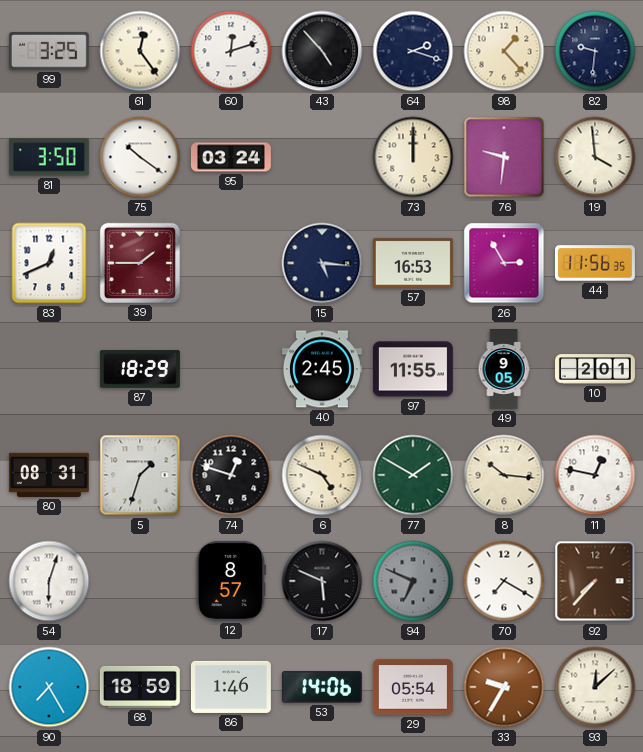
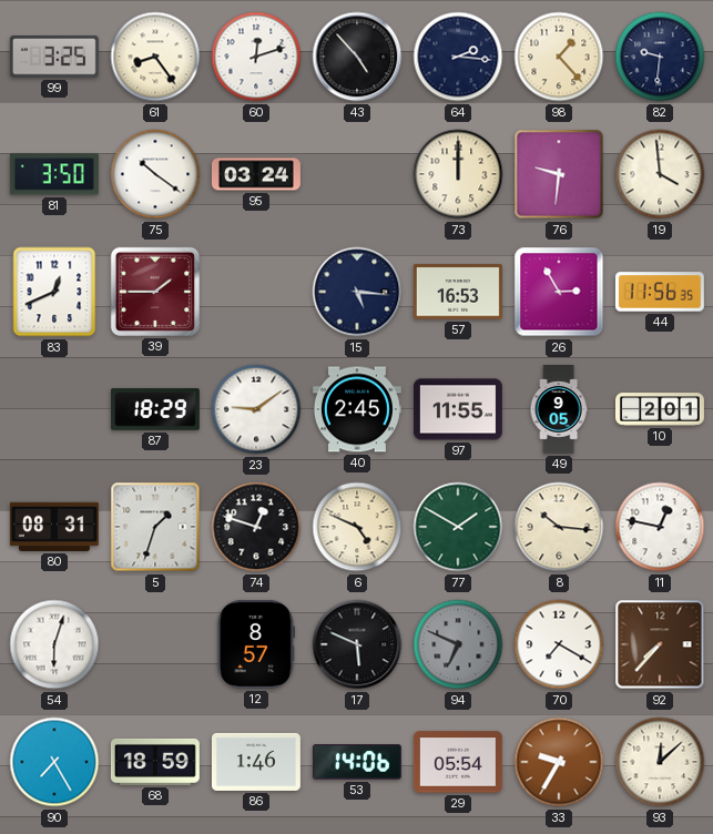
61: 12:24 -> 8:24 (155, 57)
64: 2:18 -> 2:16 (458, 57)
23: none -> 9:09 (256, 409)
